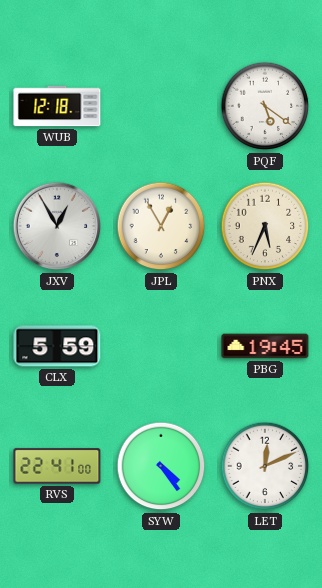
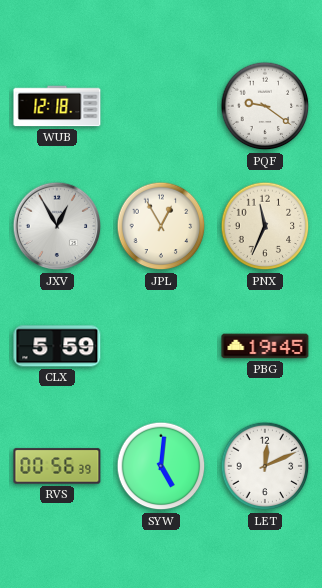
PQF: 5:21 -> 9:21 (265, 106)
PNX: 5:34 -> 11:34 (265, 226)
RVS: 22:41 -> 00:56 (57, 466)
SYW: 4:24 -> 5:01 (161, 466)
